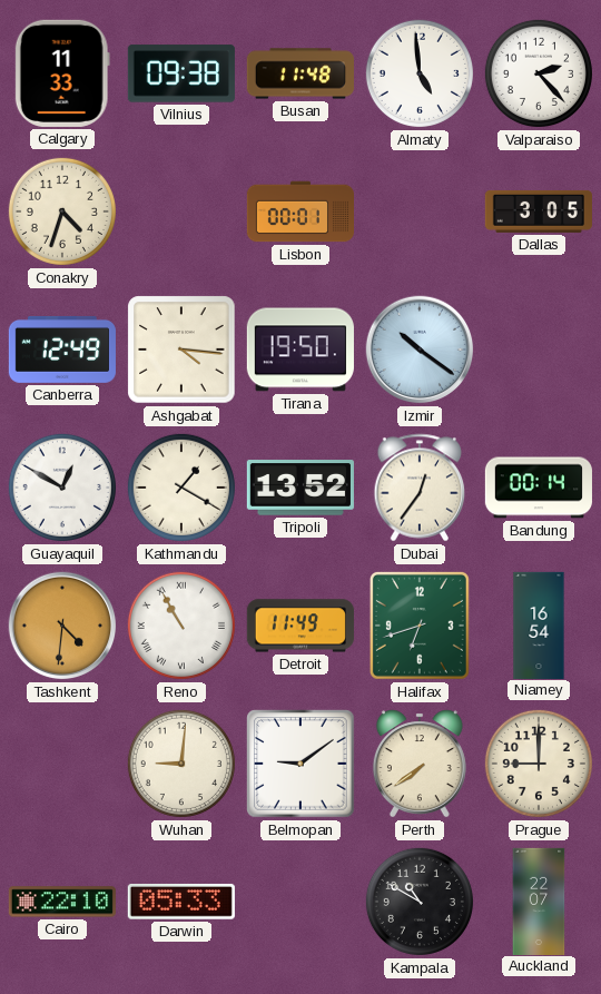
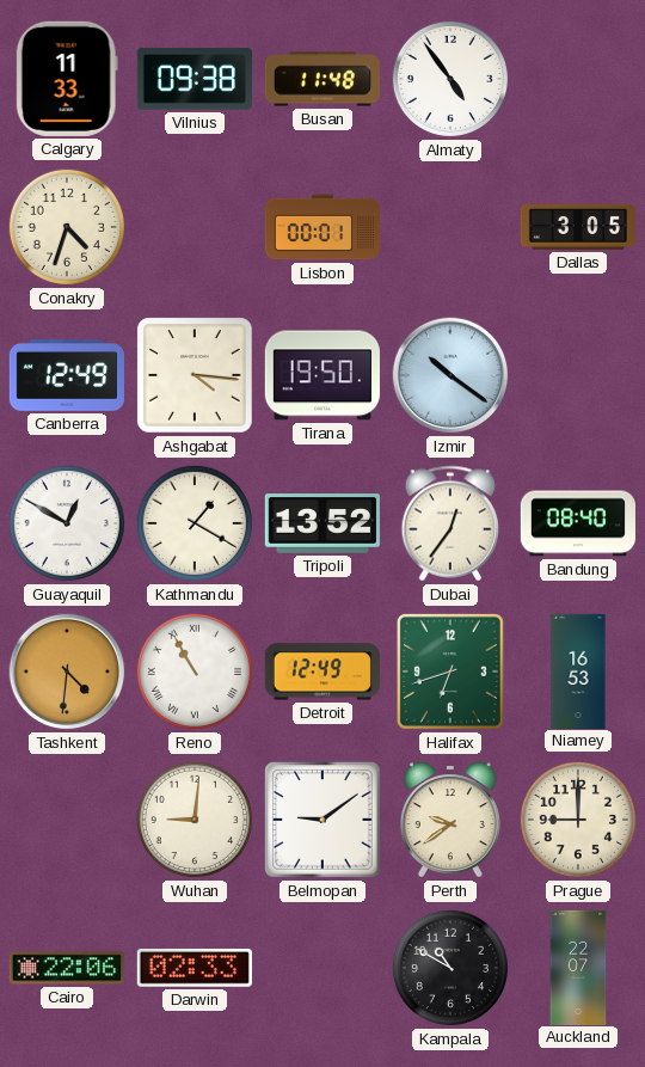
Almaty: 4:59 -> 4:54 (450, 79)
Valparaiso: 2:23 -> none (539, 73)
Bandung: 00:14 -> 08:40 (577, 523)
Detroit: 11:49 -> 12:49 (322, 672)
Niamey: 16:54 -> 16:53 (578, 670)
Perth: 7:39 -> 9:39 (450, 820)
Cairo: 22:10 -> 22:06 (67, 968)
Darwin: 05:33 -> 02:33 (195, 968)
